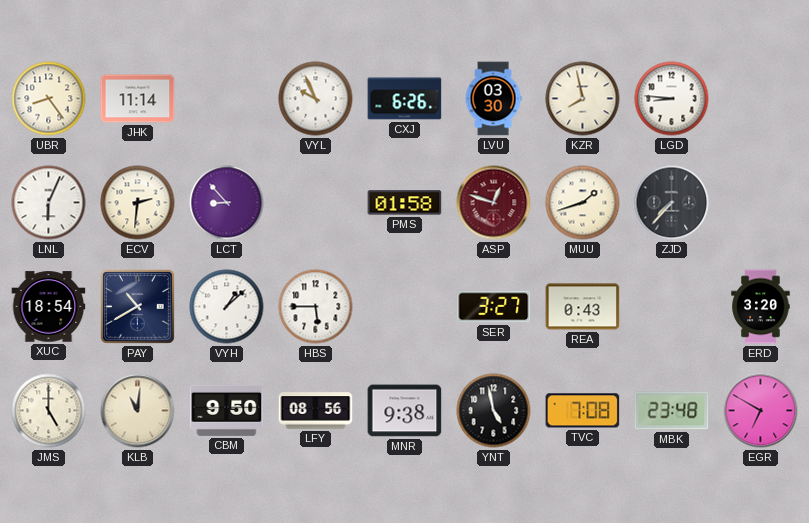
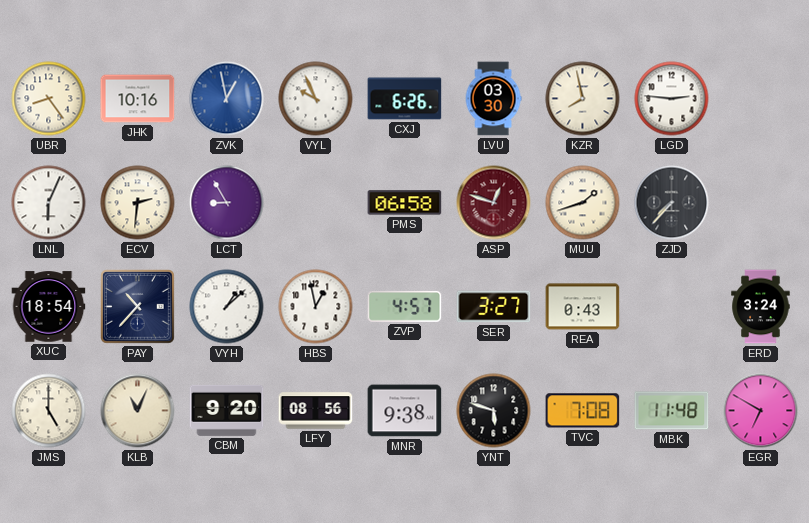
JHK: 11:14 -> 10:16 (138, 99)
ZVK: none -> 12:58 (227, 99)
LGD: 8:46 -> 2:46 (672, 99)
LCT: 8:53 -> 8:55 (227, 203)
PMS: 01:58 -> 06:58 (405, 203)
PAY: 10:40 -> 10:37 (138, 307)
HBS: 5:45 -> 12:58 (316, 307)
ZVP: none -> 4:57 (405, 306)
ERD: 3:20 -> 3:24 (761, 307)
KLB: 11:01 -> 11:04 (138, 411)
CBM: 9:50 -> 9:20 (227, 410)
YNT: 4:58 -> 5:48 (494, 411)
MBK: 23:48 -> 11:48 (672, 411)
